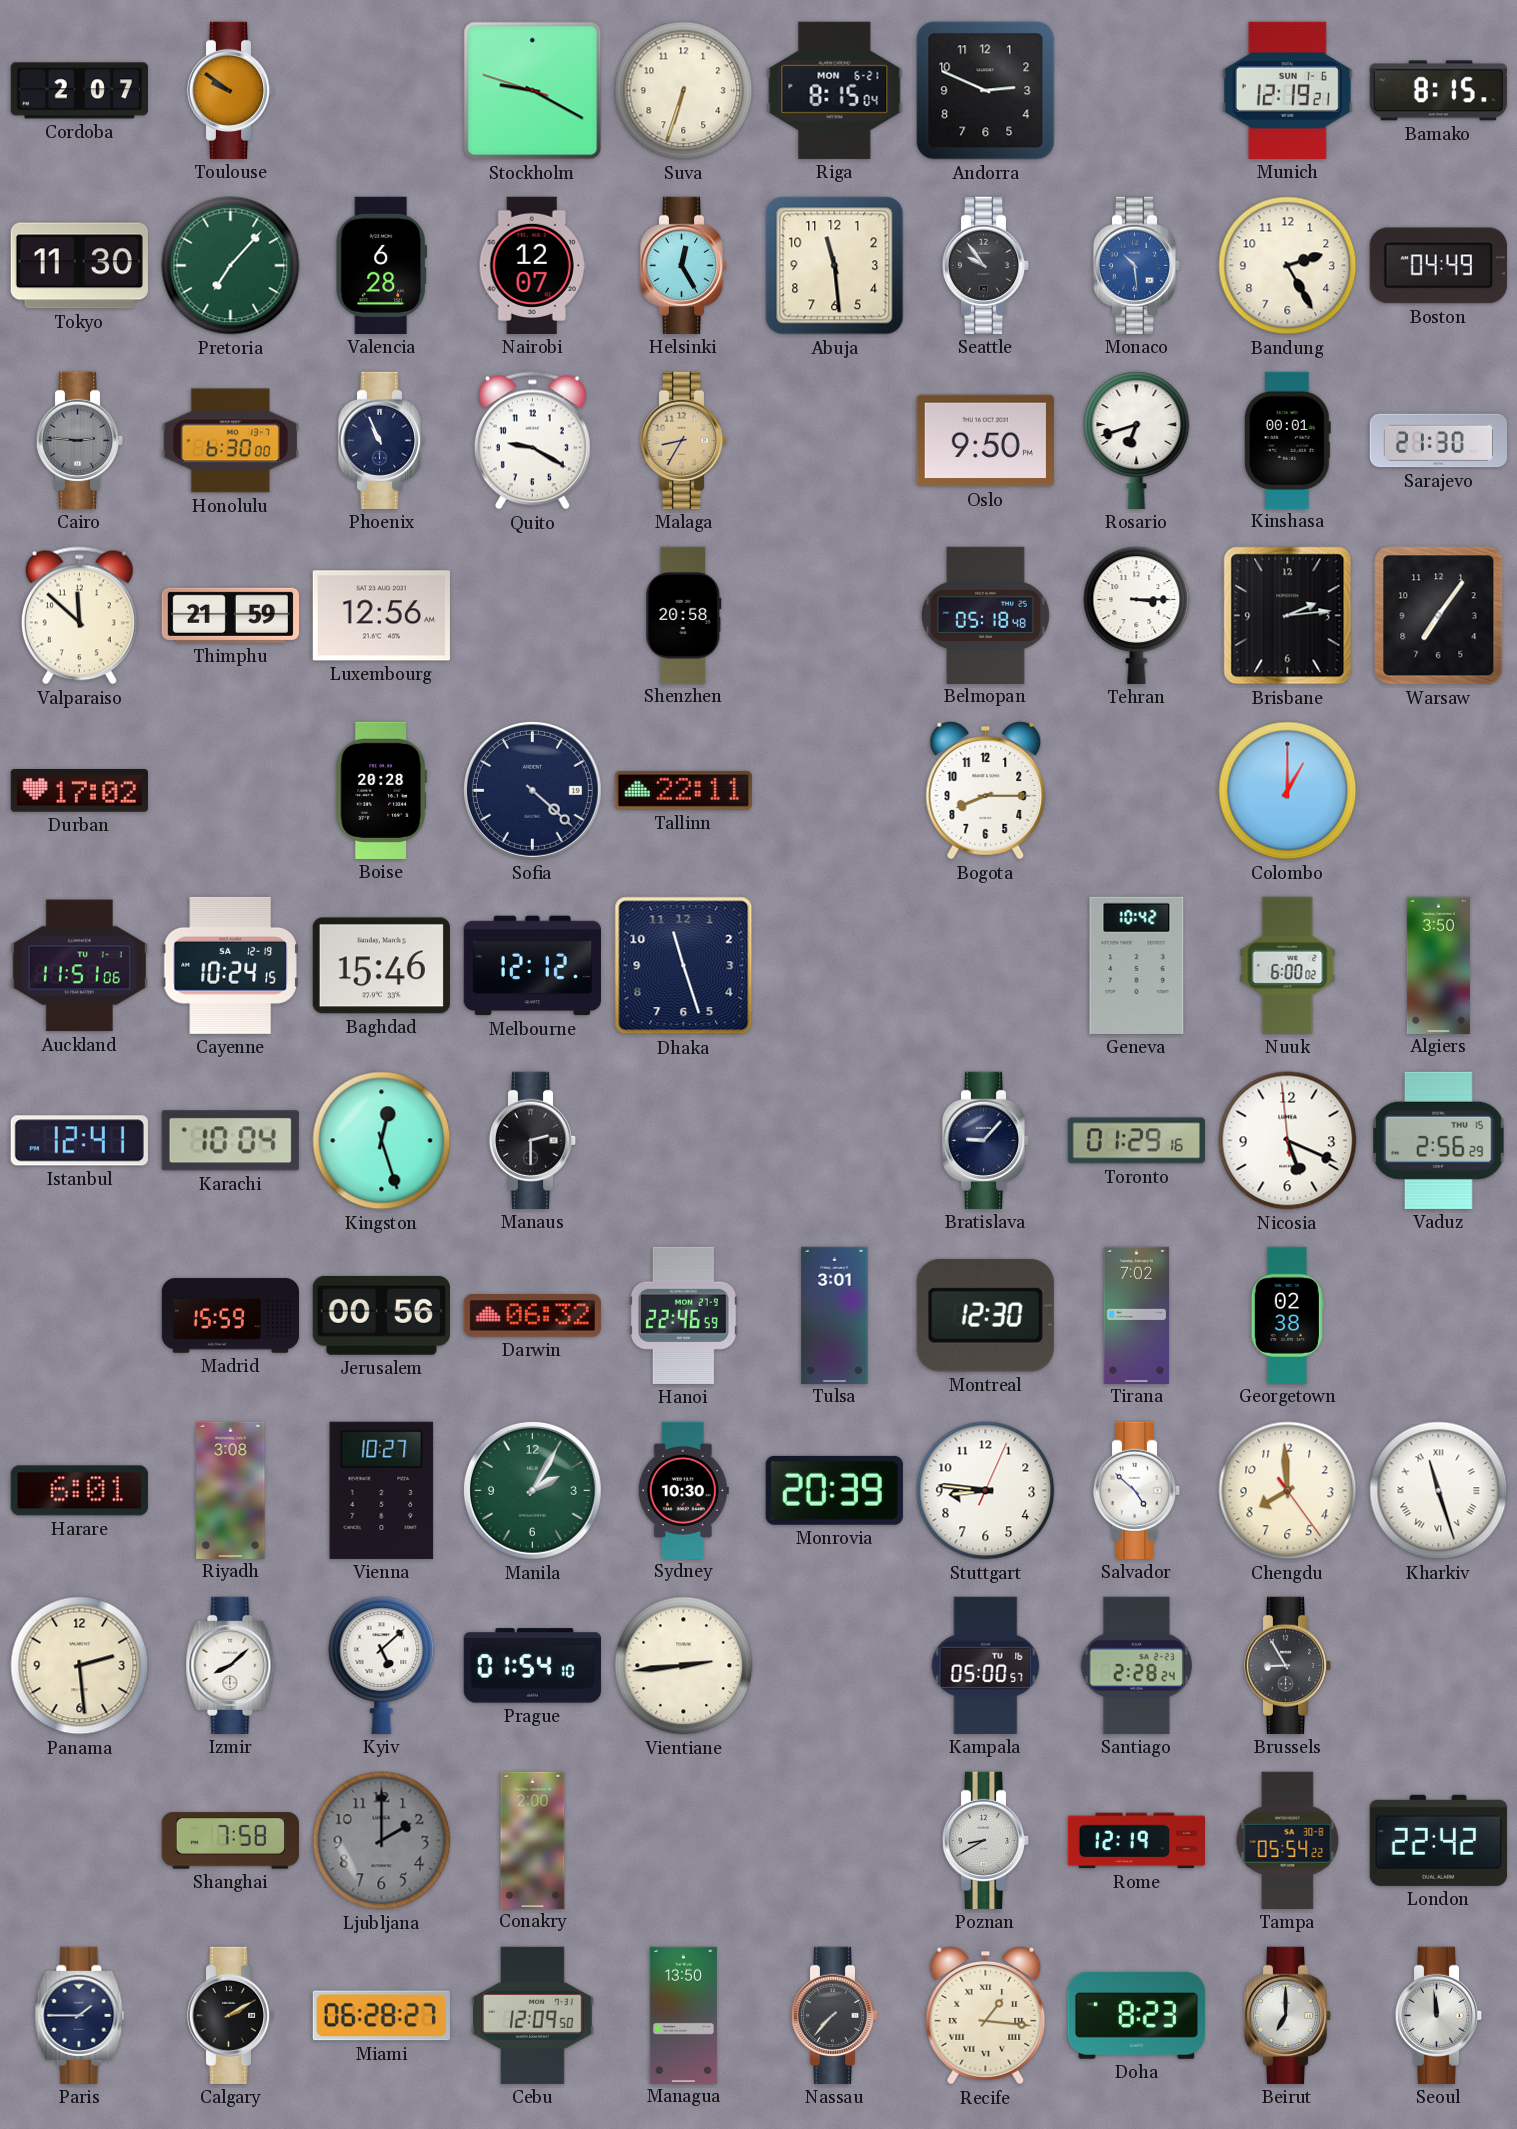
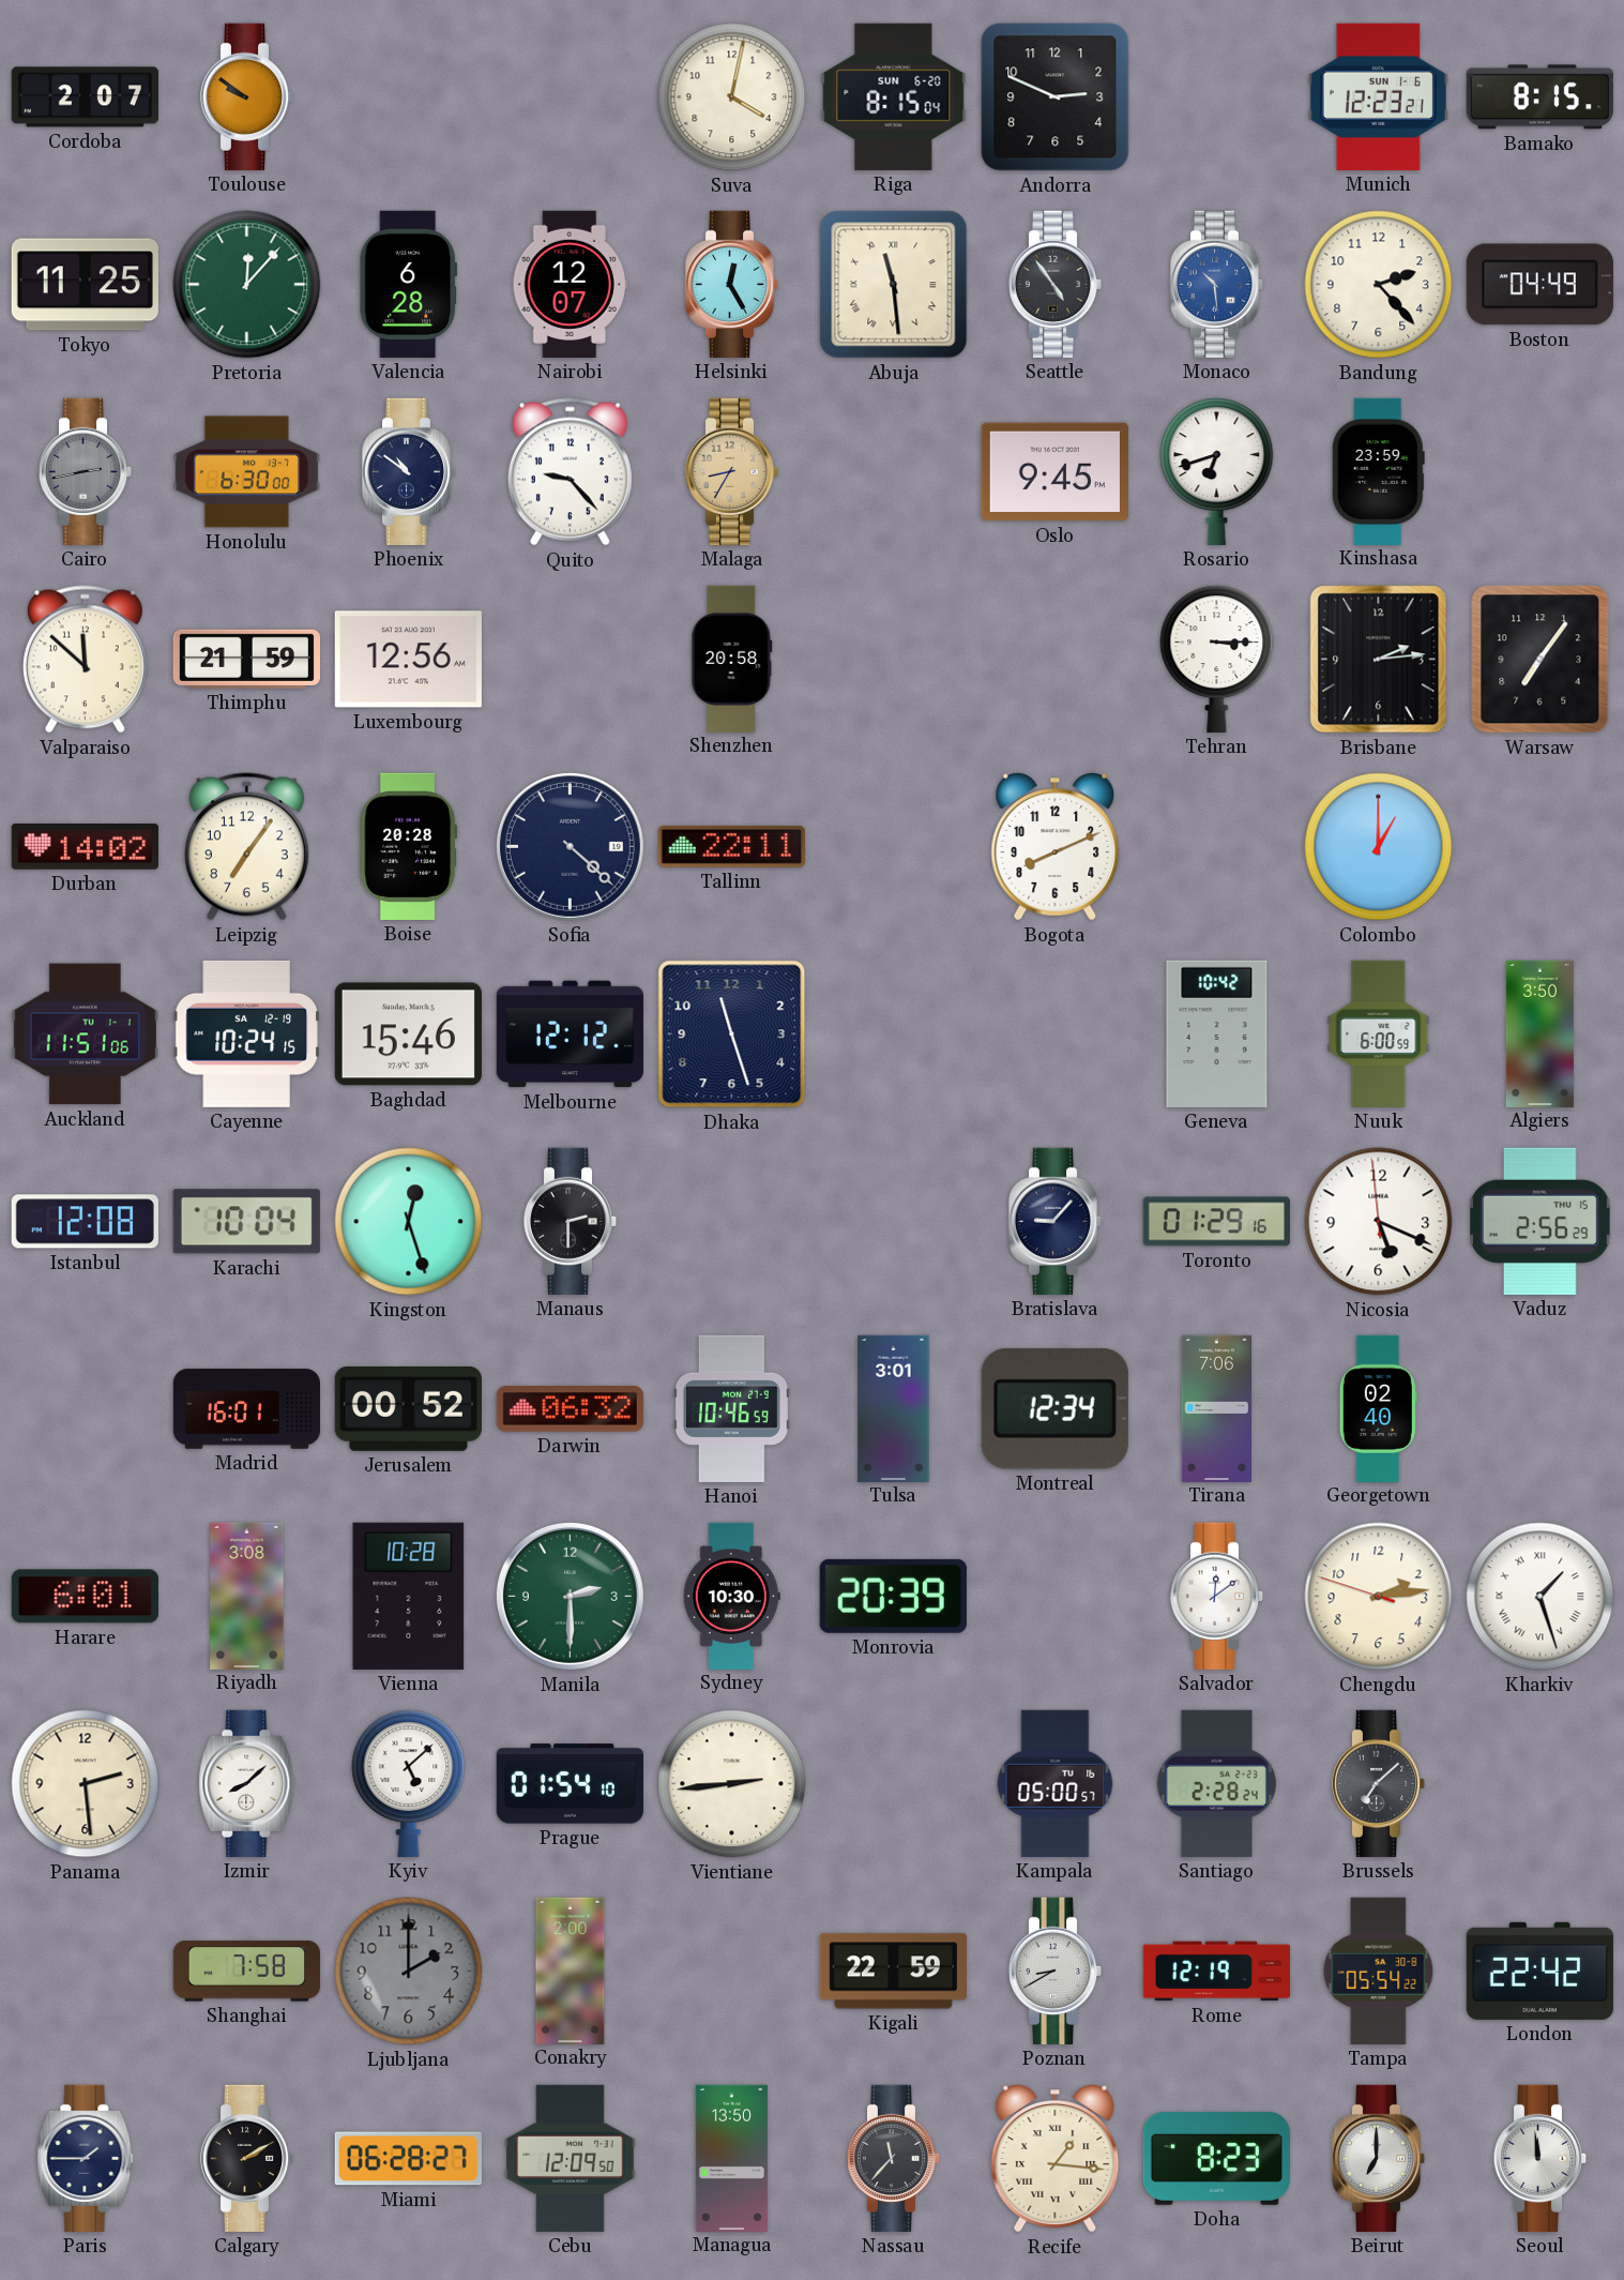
Stockholm: 9:19 -> none (533, 91)
Suva: 6:33 -> 4:02 (732, 97)
Riga date: MON 6-21 -> SUN 6-20 (894, 96)
Munich: 12:19 -> 12:23 (1378, 96)
Tokyo: 11:30 -> 11:25 (85, 285)
Pretoria: 7:07 -> 12:07 (247, 285)
Abuja numerals: Arabic -> Roman (894, 285)
Seattle: 9:54 -> 4:54 (1056, 284)
Bandung: 2:25 -> 2:23 (1379, 285)
Cairo: 2:46 -> 2:43 (86, 471)
Phoenix: 10:56 -> 10:51 (409, 471)
Quito: 9:20 -> 9:23 (570, 472)
Oslo: 9:50 -> 9:45 (1054, 472)
Kinshasa: 00:01 -> 23:59 (1378, 471)
Sarajevo: 21:30 -> none (1438, 441)
Belmopan: 05:18 -> none (985, 615)
Durban: 17:02 -> 14:02 (85, 847)
Leipzig: none -> 7:06 (246, 847)
Bogota: 8:15 -> 8:11 (1056, 847)
Nuuk: 6:00:02 -> 6:00:59 (1379, 1033)
Istanbul: 12:41 -> 12:08 (85, 1222)
Madrid: 15:59 -> 16:01 (246, 1409)
Jerusalem: 00:56 -> 00:52 (408, 1408)
Hanoi: 22:46 -> 10:46 (731, 1408)
Montreal: 12:30 -> 12:34 (1054, 1408)
Tirana: 7:02 -> 7:06 (1216, 1408)
Georgetown: 02:38 -> 02:40 (1378, 1408)
Vienna: 10:27 -> 10:28 (409, 1596)
Manila: 2:05 -> 2:30 (570, 1596)
Stuttgart: 8:46 -> none (986, 1491)
Salvador: 4:52 -> 12:09 (1217, 1596)
Chengdu: 7:59 -> 2:13 (1379, 1597)
Kharkiv: 11:27 -> 1:27 (1540, 1597)
Brussels: 8:55 -> 7:08 (1379, 1783)
Kigali: none -> 22:59 (893, 1972)
Nassau: 7:37 -> 11:37 (894, 2158)
